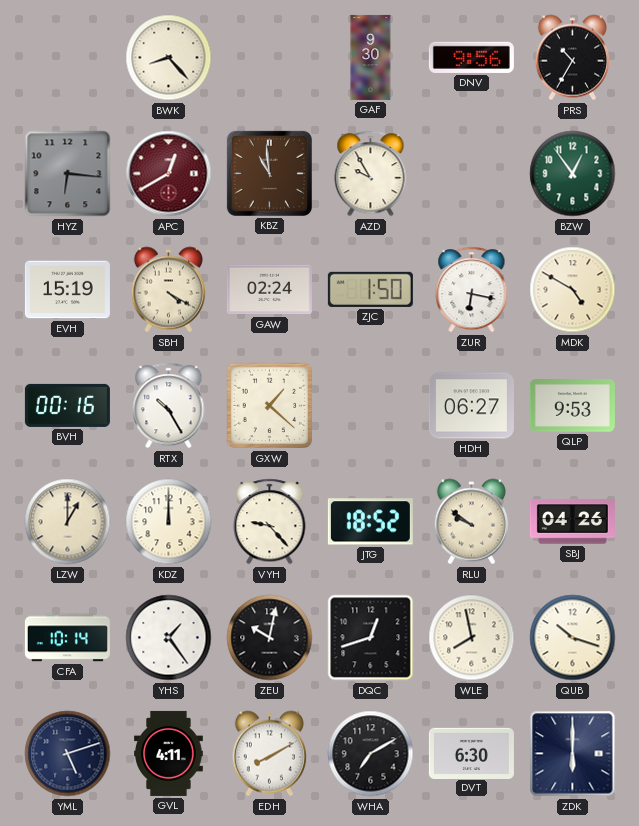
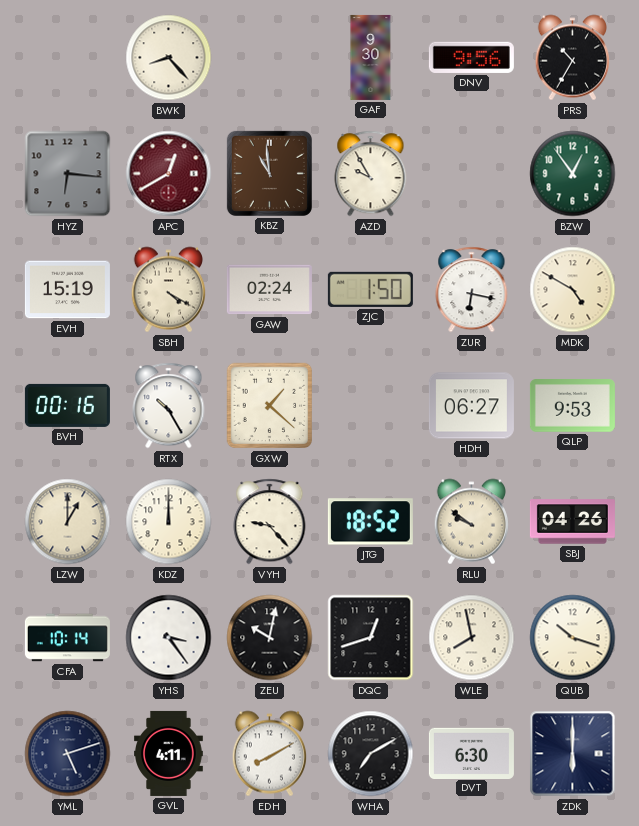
YHS: 1:24 -> 3:24 (169, 638)
